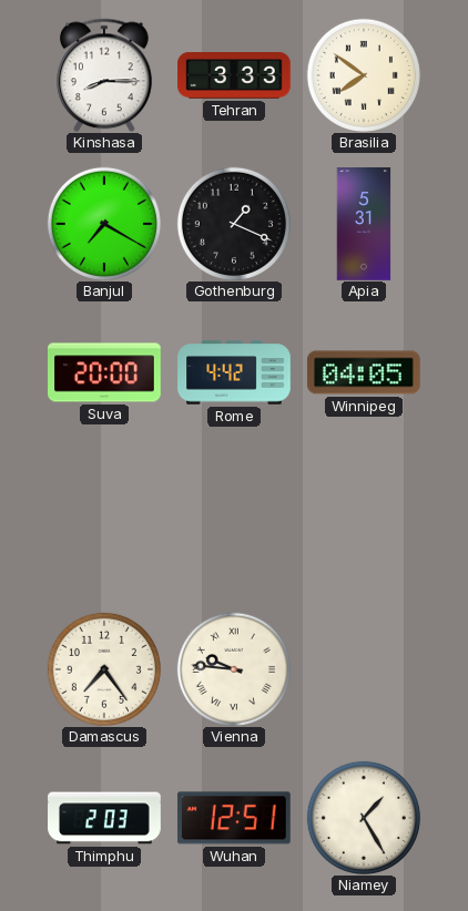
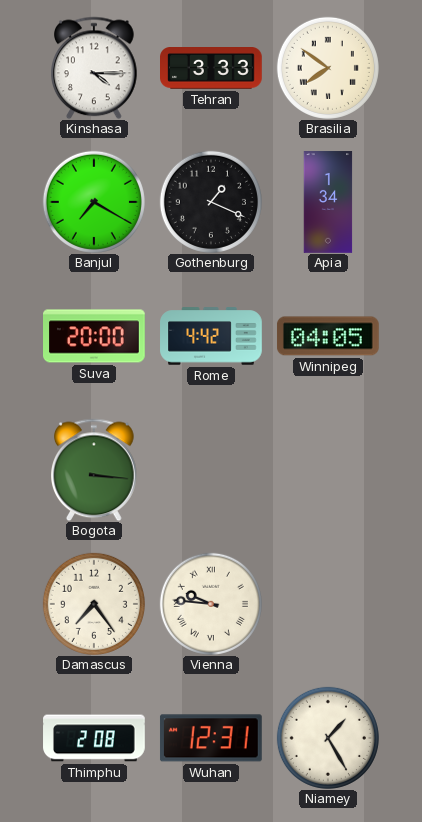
Kinshasa: 8:15 -> 4:15 (95, 68)
Apia: 5:31 -> 1:34 (328, 202)
Bogota: none -> 3:16 (95, 470)
Thimphu: 2:03 -> 2:08 (94, 738)
Wuhan: 12:51 -> 12:31 (211, 738)
